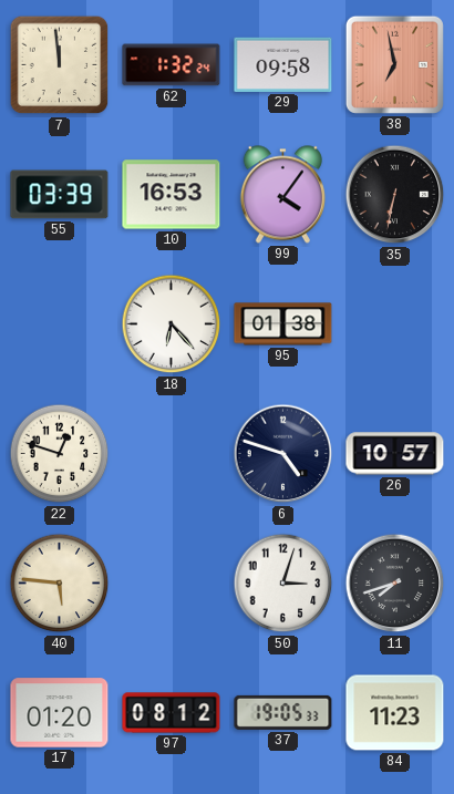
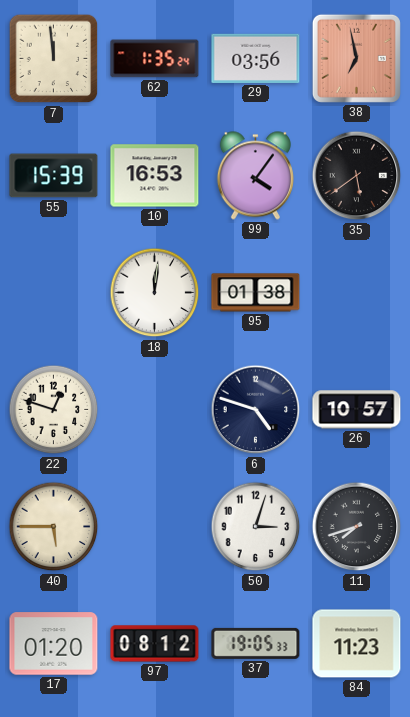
62: 1:32 -> 1:35 (155, 59)
29: 09:58 -> 03:56 (256, 58)
55: 03:39 -> 15:39 (54, 176)
35: 6:32 -> 5:39 (357, 176)
18: 6:23 -> 12:01 (155, 293)
40: 5:46 -> 5:45 (54, 527)
